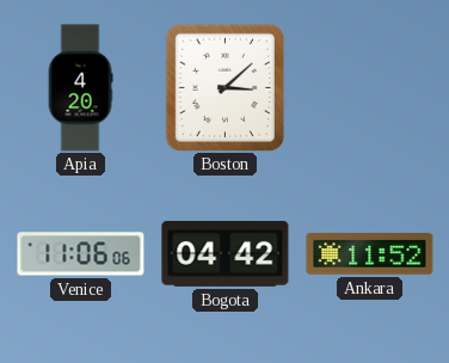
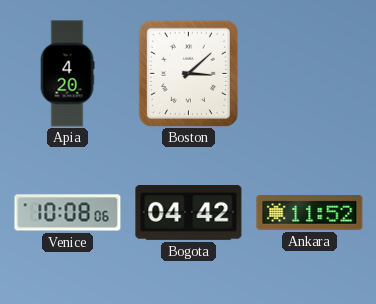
Venice: 11:06 -> 10:08 (68, 213)
